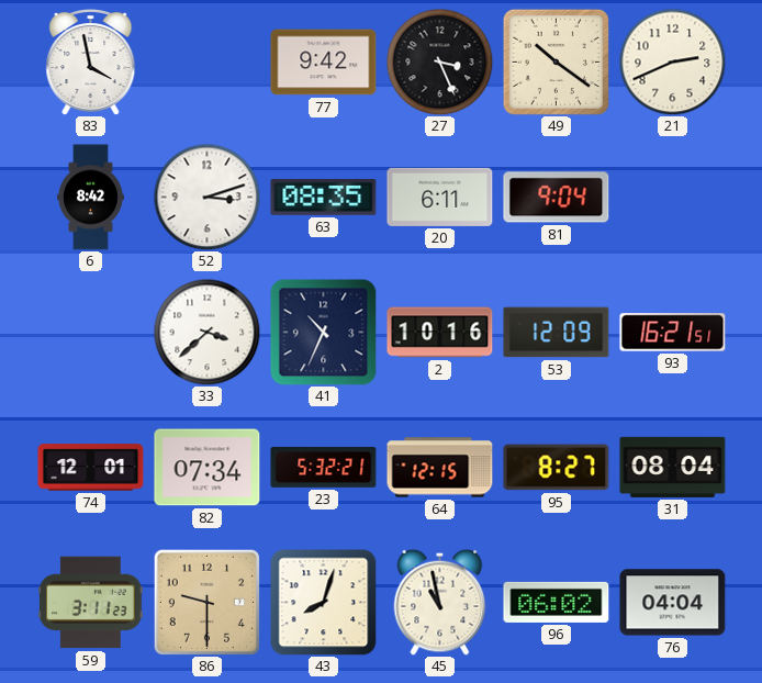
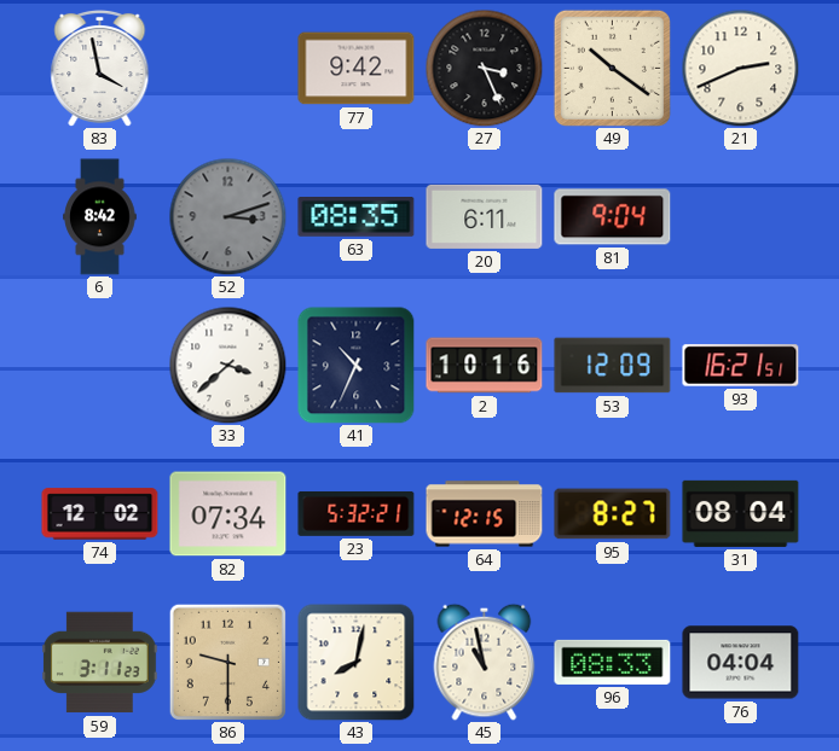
52 dial: white -> grey (227, 216)
74: 12:01 -> 12:02 (100, 514)
43: 8:03 -> 8:02 (357, 663)
96: 06:02 -> 08:33 (613, 662)
